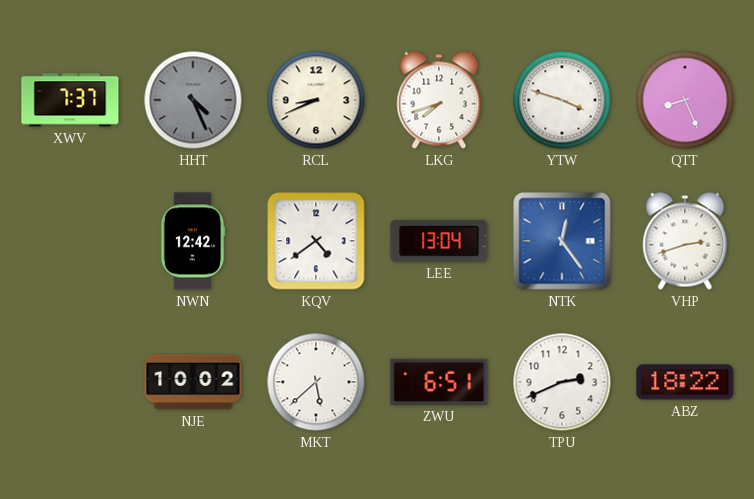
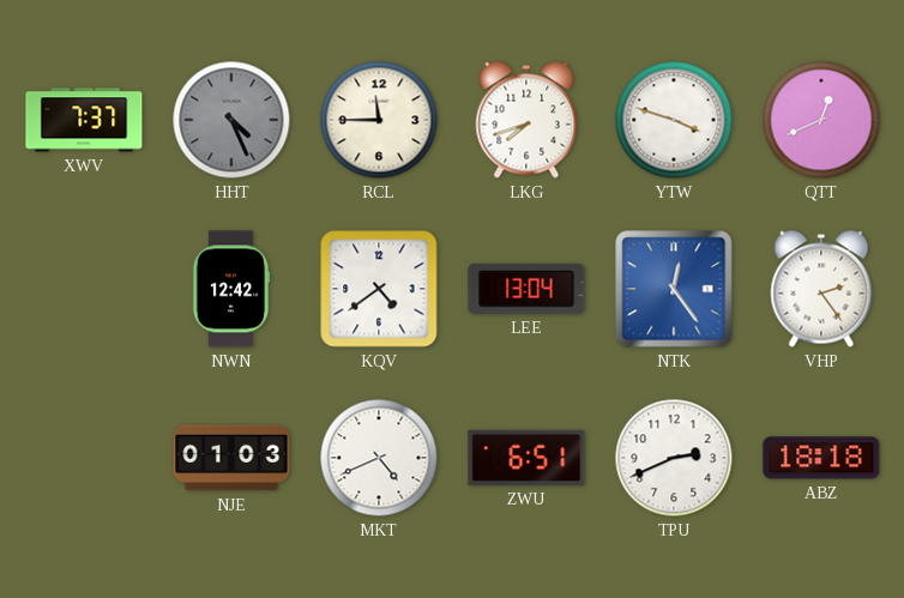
RCL: 8:41 -> 11:45 (379, 120)
QTT: 8:26 -> 12:41 (821, 120)
VHP: 2:42 -> 2:24 (821, 289)
NJE: 10:02 -> 01:03 (231, 458)
MKT: 5:38 -> 4:41 (379, 458)
ABZ: 18:22 -> 18:18 (821, 458)
